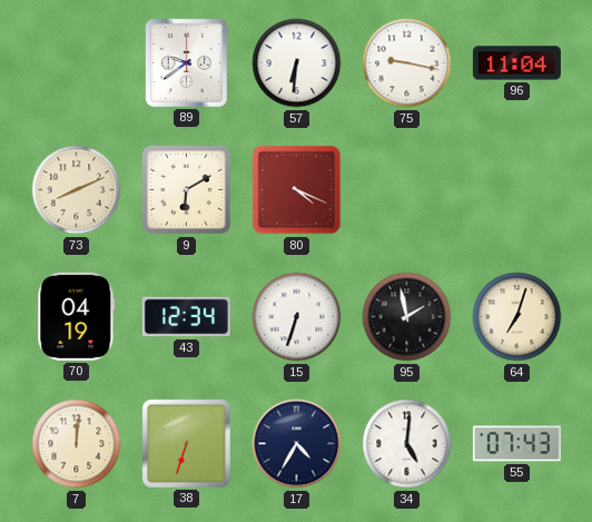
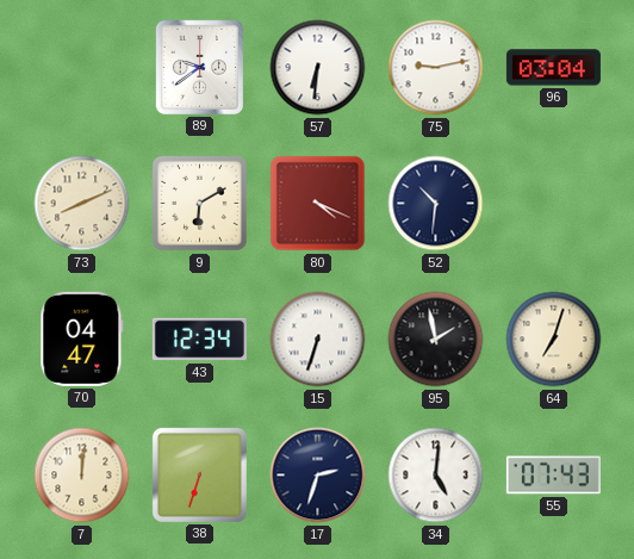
75: 9:17 -> 9:13 (436, 68)
96: 11:04 -> 03:04 (553, 68)
52: none -> 10:31 (436, 204)
70: 04:19 -> 04:47 (82, 338)
17: 4:35 -> 2:33 (318, 476)
